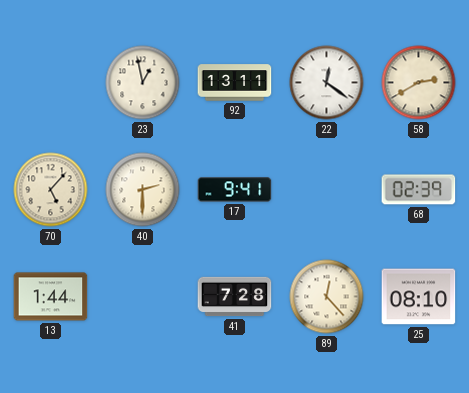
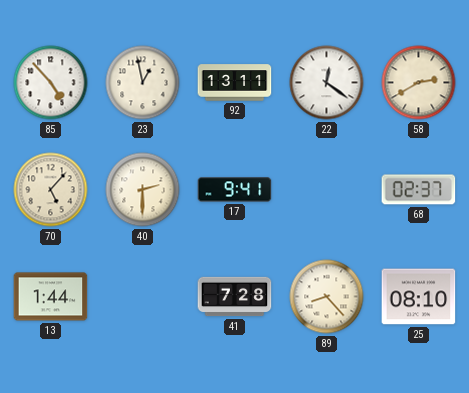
85: none -> 4:53 (51, 83)
68: 02:39 -> 02:37 (419, 190)
89: 12:23 -> 8:23 (327, 297)
